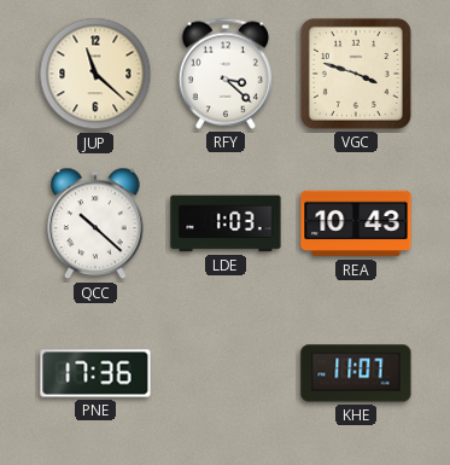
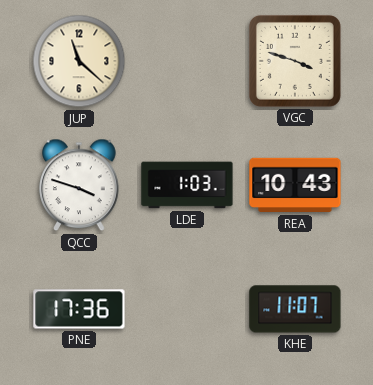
RFY: 3:22 -> none (226, 74)
QCC: 10:22 -> 3:48 (79, 185)
